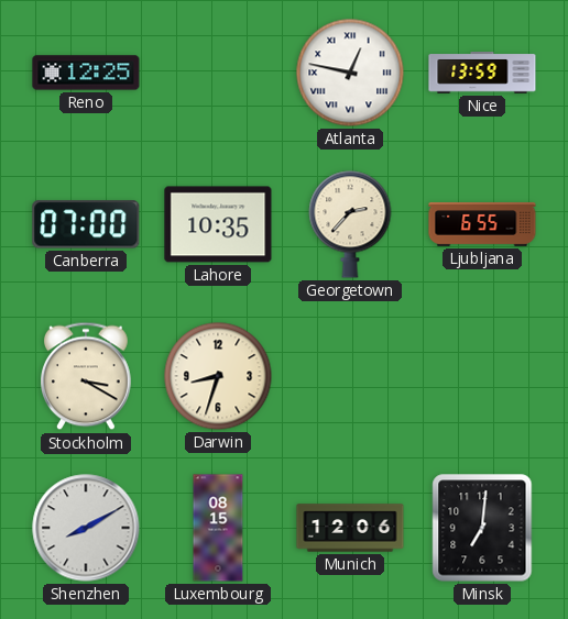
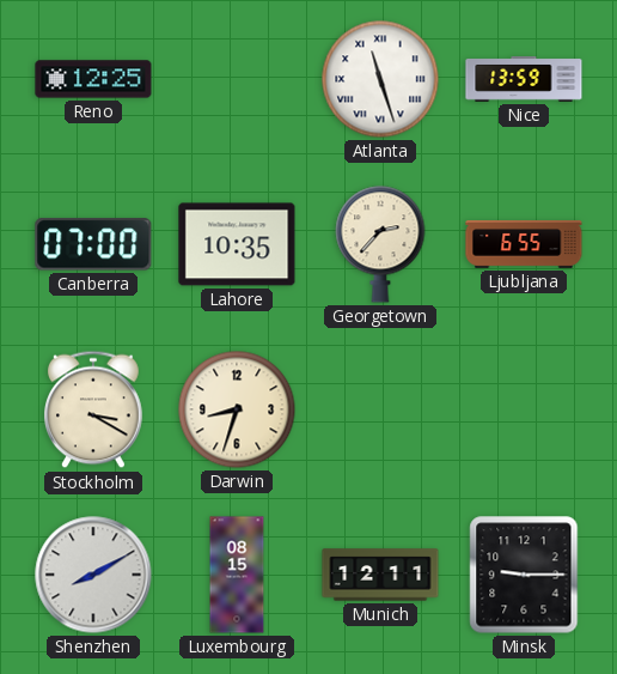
Atlanta: 12:47 -> 11:27 (380, 79)
Munich: 12:06 -> 12:11 (380, 575)
Minsk: 7:01 -> 9:15 (524, 575)
